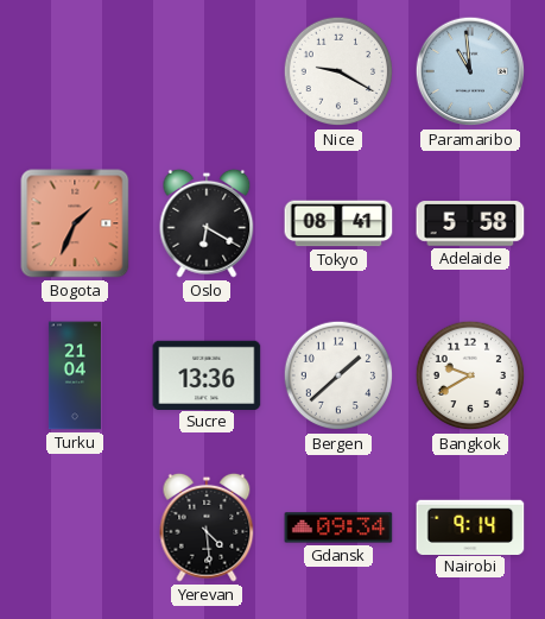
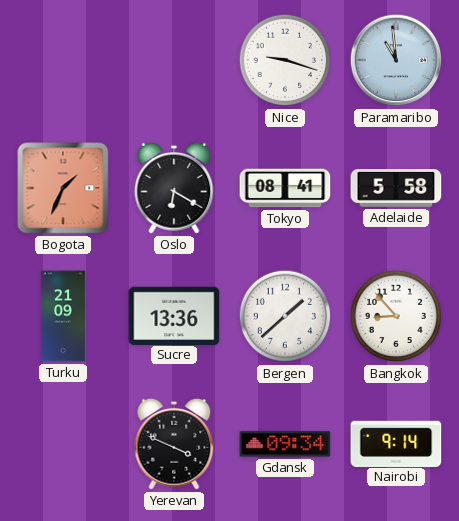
Nice: 9:20 -> 9:18 (285, 60)
Turku: 21:04 -> 21:09 (63, 316)
Bangkok: 9:40 -> 8:53 (396, 316)
Yerevan: 4:29 -> 3:49 (174, 444)
